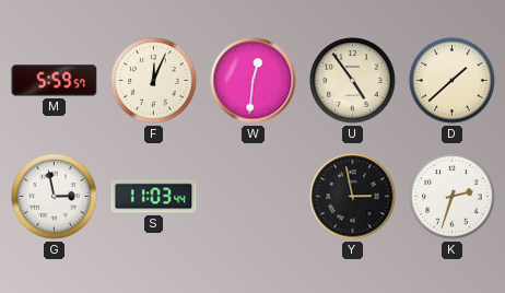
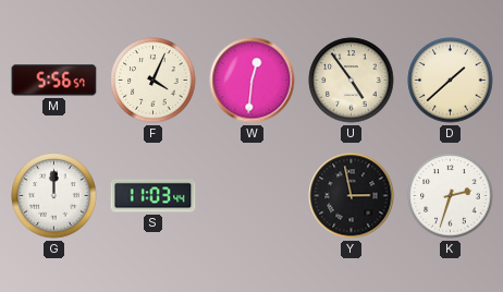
M: 5:59 -> 5:56 (54, 81)
F: 12:04 -> 4:04 (154, 81)
G: 2:58 -> 12:00 (54, 196)
